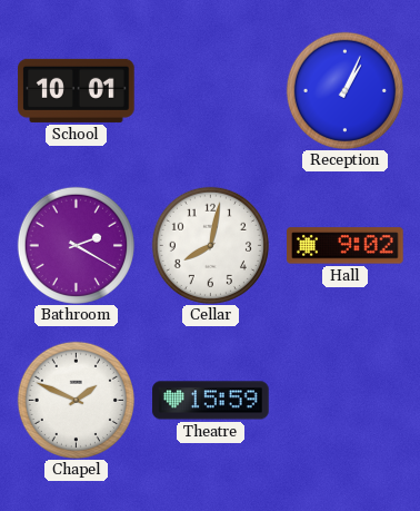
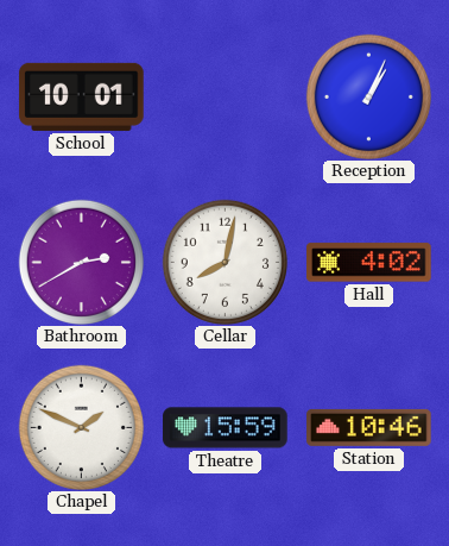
Bathroom: 2:20 -> 2:40 (81, 262)
Hall: 9:02 -> 4:02 (369, 263)
Station: none -> 10:46 (369, 427)
